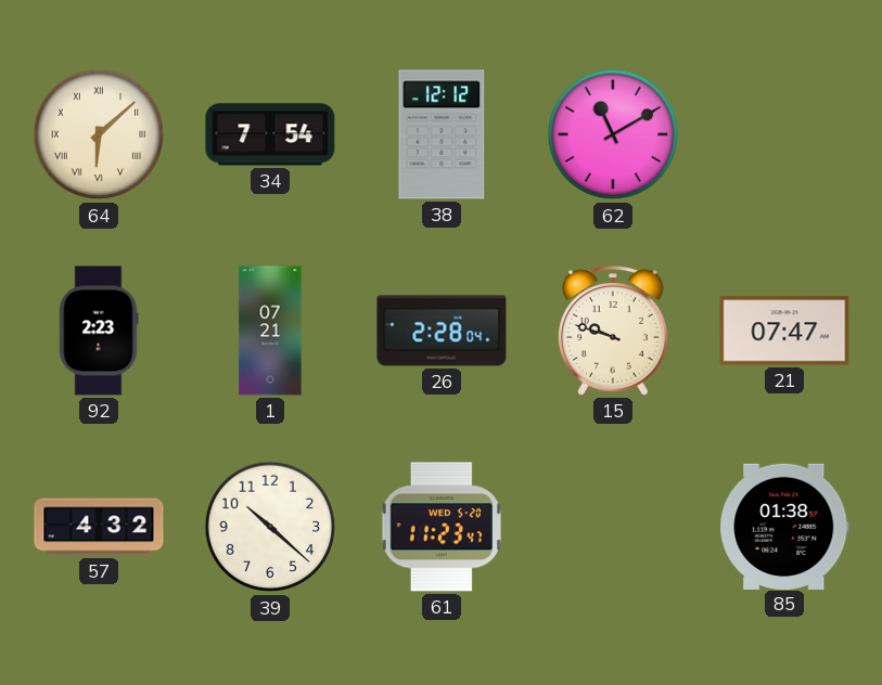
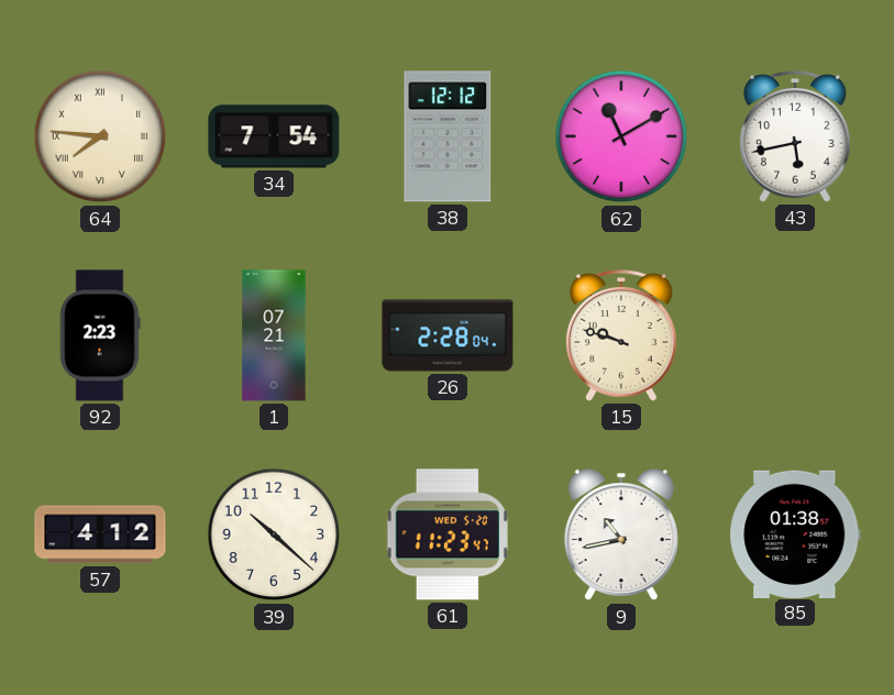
64: 6:08 -> 7:46 (100, 136)
43: none -> 5:43 (796, 136)
21: 07:47 -> none (784, 331)
57: 4:32 -> 4:12 (100, 534)
9: none -> 10:43 (621, 536)
